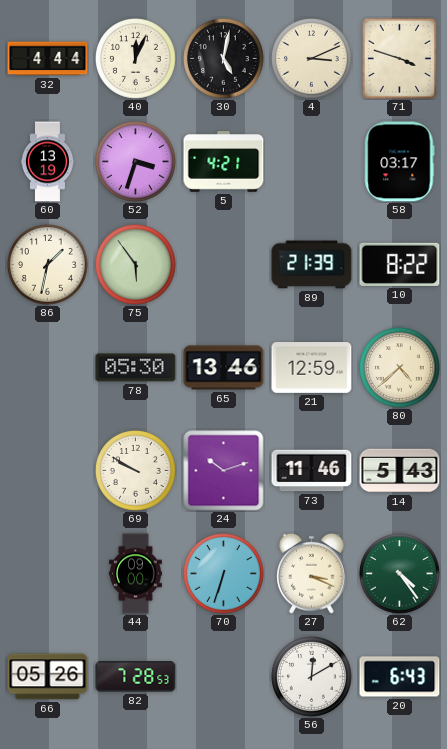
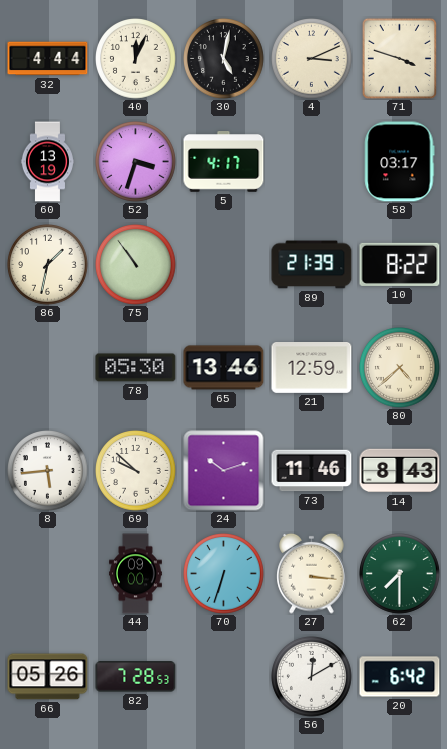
5: 4:21 -> 4:17 (224, 162)
75: 5:54 -> 10:54 (136, 265)
8: none -> 5:44 (48, 471)
69: 9:50 -> 9:52 (136, 471)
14: 5:43 -> 8:43 (400, 471)
27: 3:19 -> 3:16 (312, 573)
62: 4:24 -> 7:30 (400, 574)
20: 6:43 -> 6:42 (400, 677)
